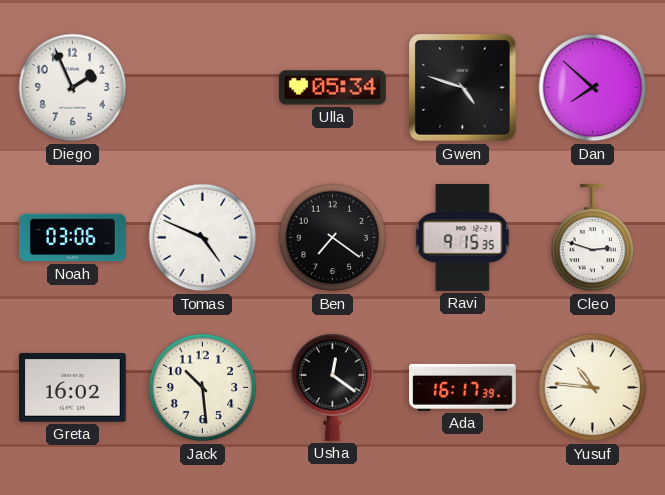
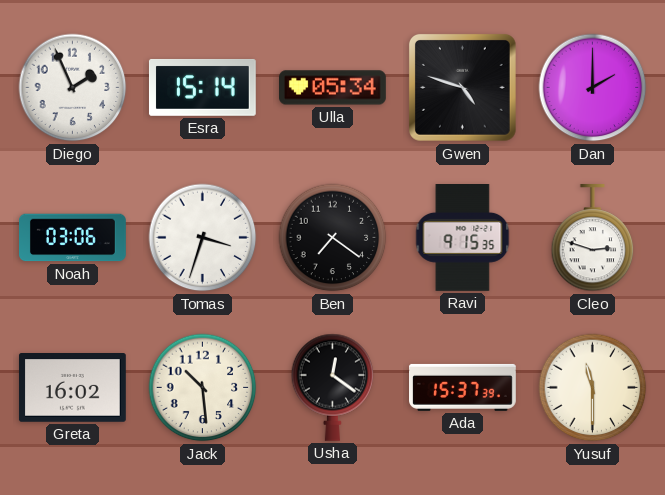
Esra: none -> 15:14 (202, 87)
Dan: 7:52 -> 2:00 (593, 88)
Tomas: 4:49 -> 3:33 (203, 238)
Ada: 16:17 -> 15:37 (463, 387)
Yusuf: 10:46 -> 11:30 (593, 388)
